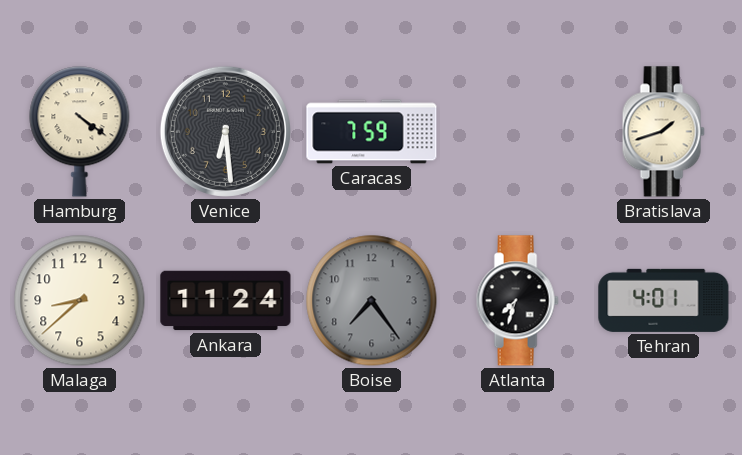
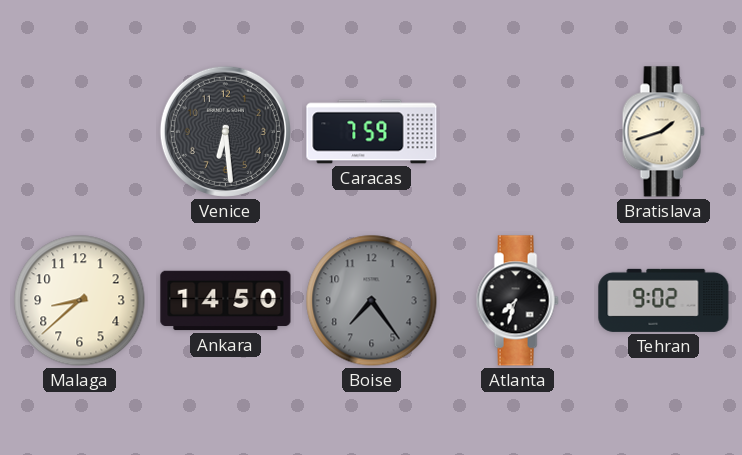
Hamburg: 4:21 -> none (80, 132)
Ankara: 11:24 -> 14:50 (226, 301)
Tehran: 4:01 -> 9:02 (664, 300)
